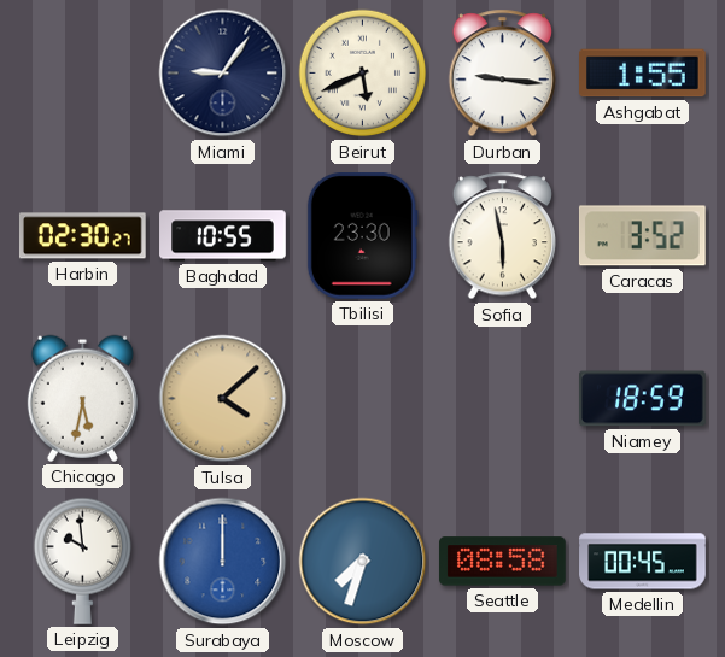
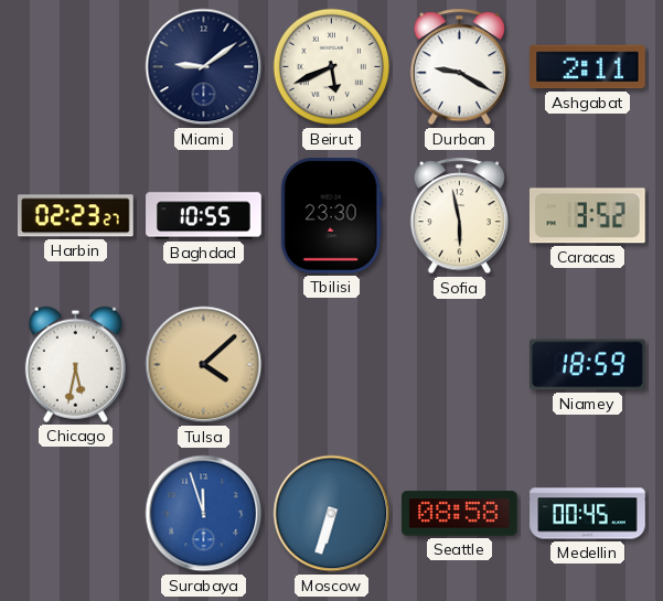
Miami: 9:06 -> 9:09 (204, 67)
Durban: 9:16 -> 9:20 (459, 67)
Ashgabat: 1:55 -> 2:11 (588, 67)
Harbin: 02:30 -> 02:23 (75, 216)
Leipzig: 9:59 -> none (82, 561)
Surabaya: 12:00 -> 11:57 (204, 514)
Moscow: 7:33 -> 6:33 (332, 514)
